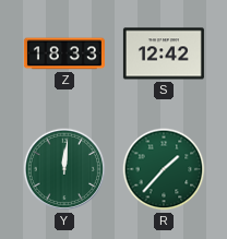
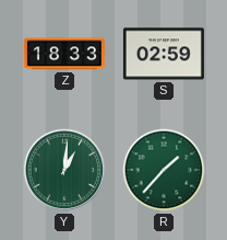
S: 12:42 -> 02:59 (164, 54)
Y: 12:01 -> 1:01 (64, 170)
